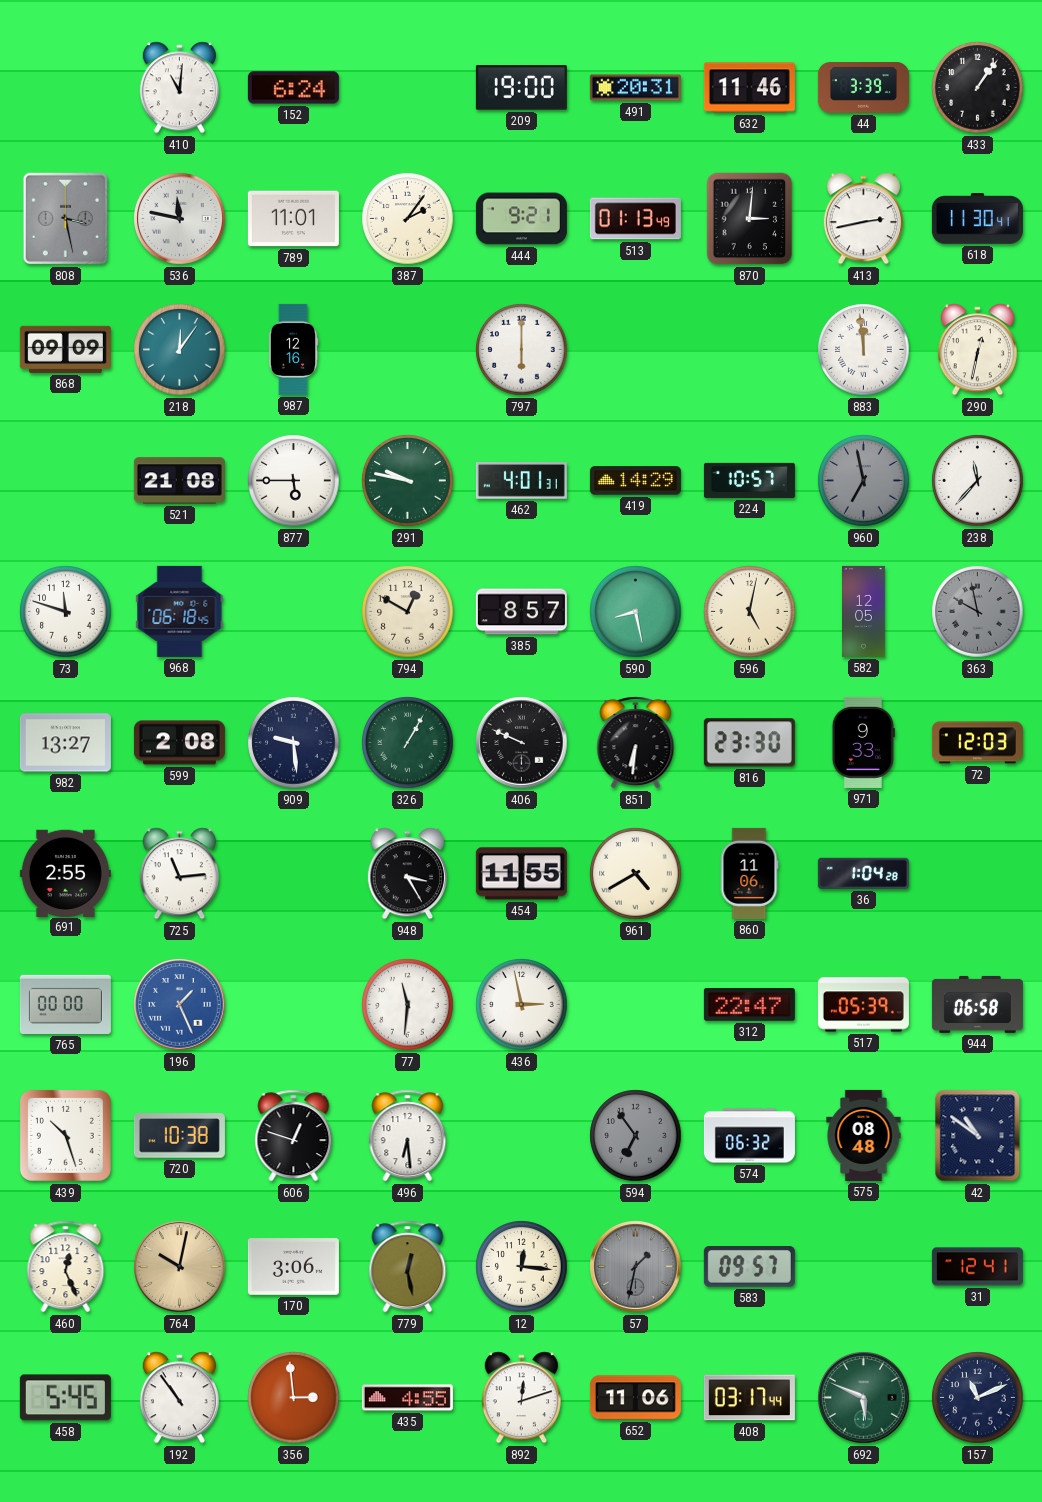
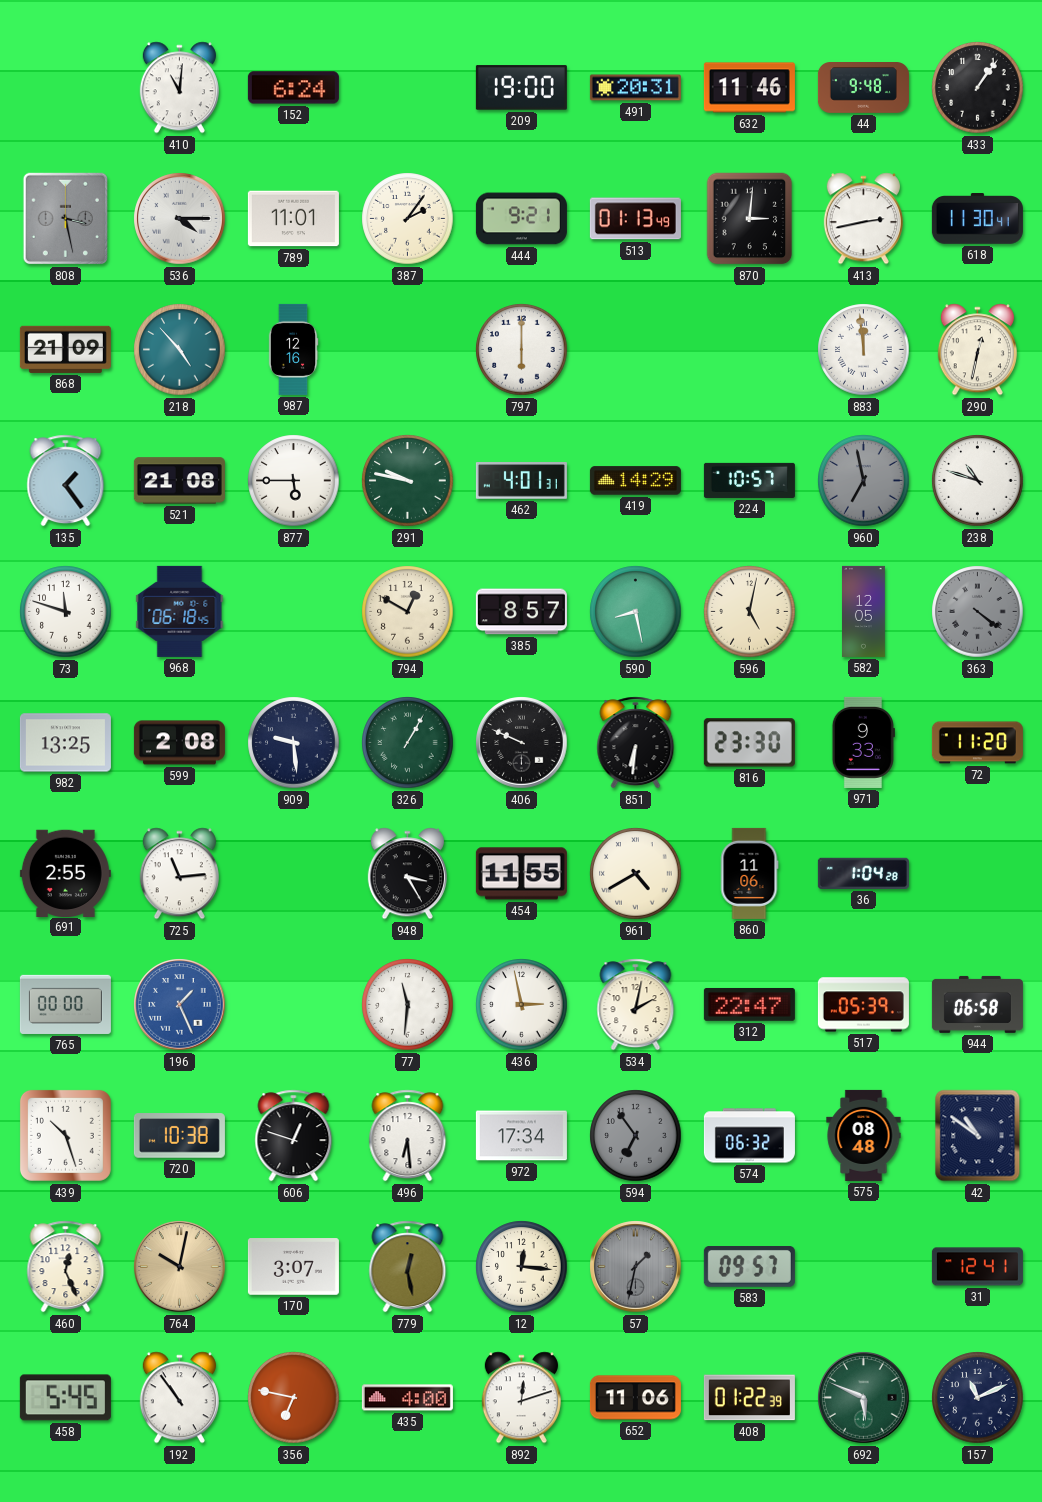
44: 3:39 -> 9:48 (863, 88)
536: 11:47 -> 4:15 (180, 219)
868: 09:09 -> 21:09 (65, 349)
218: 12:06 -> 4:53 (180, 350)
135: none -> 1:24 (66, 481)
238: 11:37 -> 10:48 (978, 481)
363: 9:58 -> 4:21 (978, 612)
982: 13:27 -> 13:25 (65, 743)
72: 12:03 -> 11:20 (977, 743)
534: none -> 2:02 (636, 1005)
972: none -> 17:34 (521, 1136)
170: 3:06 -> 3:07 (293, 1267)
356: 2:59 -> 6:47 (294, 1398)
435: 4:55 -> 4:00 (407, 1398)
408: 03:17 -> 01:22 (749, 1398)
